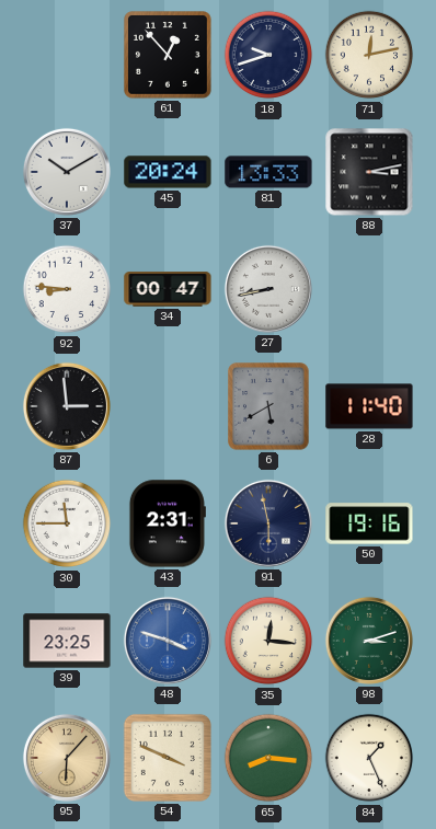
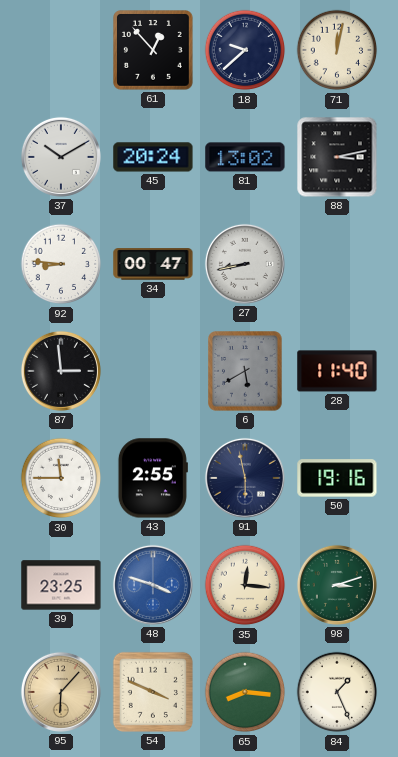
18: 9:42 -> 9:38 (245, 50)
71: 12:13 -> 12:02 (337, 50)
81: 13:33 -> 13:02 (245, 157)
43: 2:31 -> 2:55 (153, 478)
